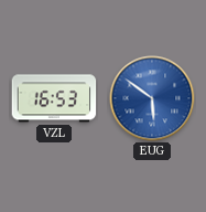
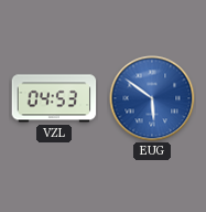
VZL: 16:53 -> 04:53 (54, 98)
